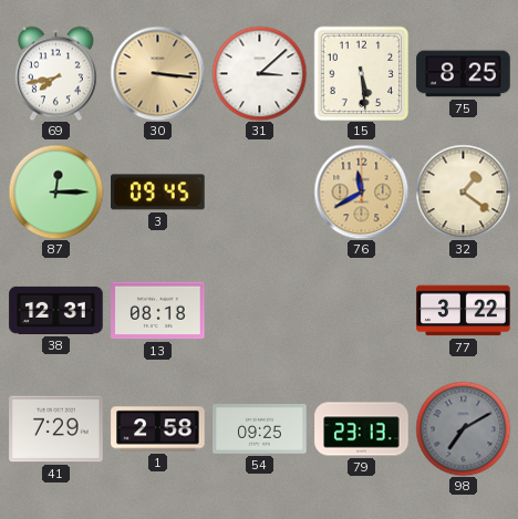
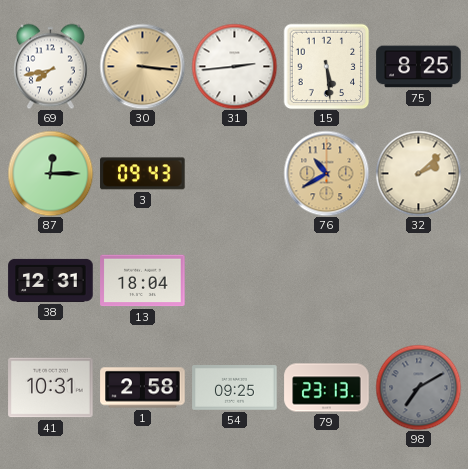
31: 3:08 -> 2:44 (234, 66)
3: 09:45 -> 09:43 (143, 174)
76: 11:40 -> 10:40 (326, 173)
32: 1:21 -> 2:08 (418, 173)
13: 08:18 -> 18:04 (143, 281)
77: 3:22 -> none (464, 311)
41: 7:29 -> 10:31 (51, 388)
